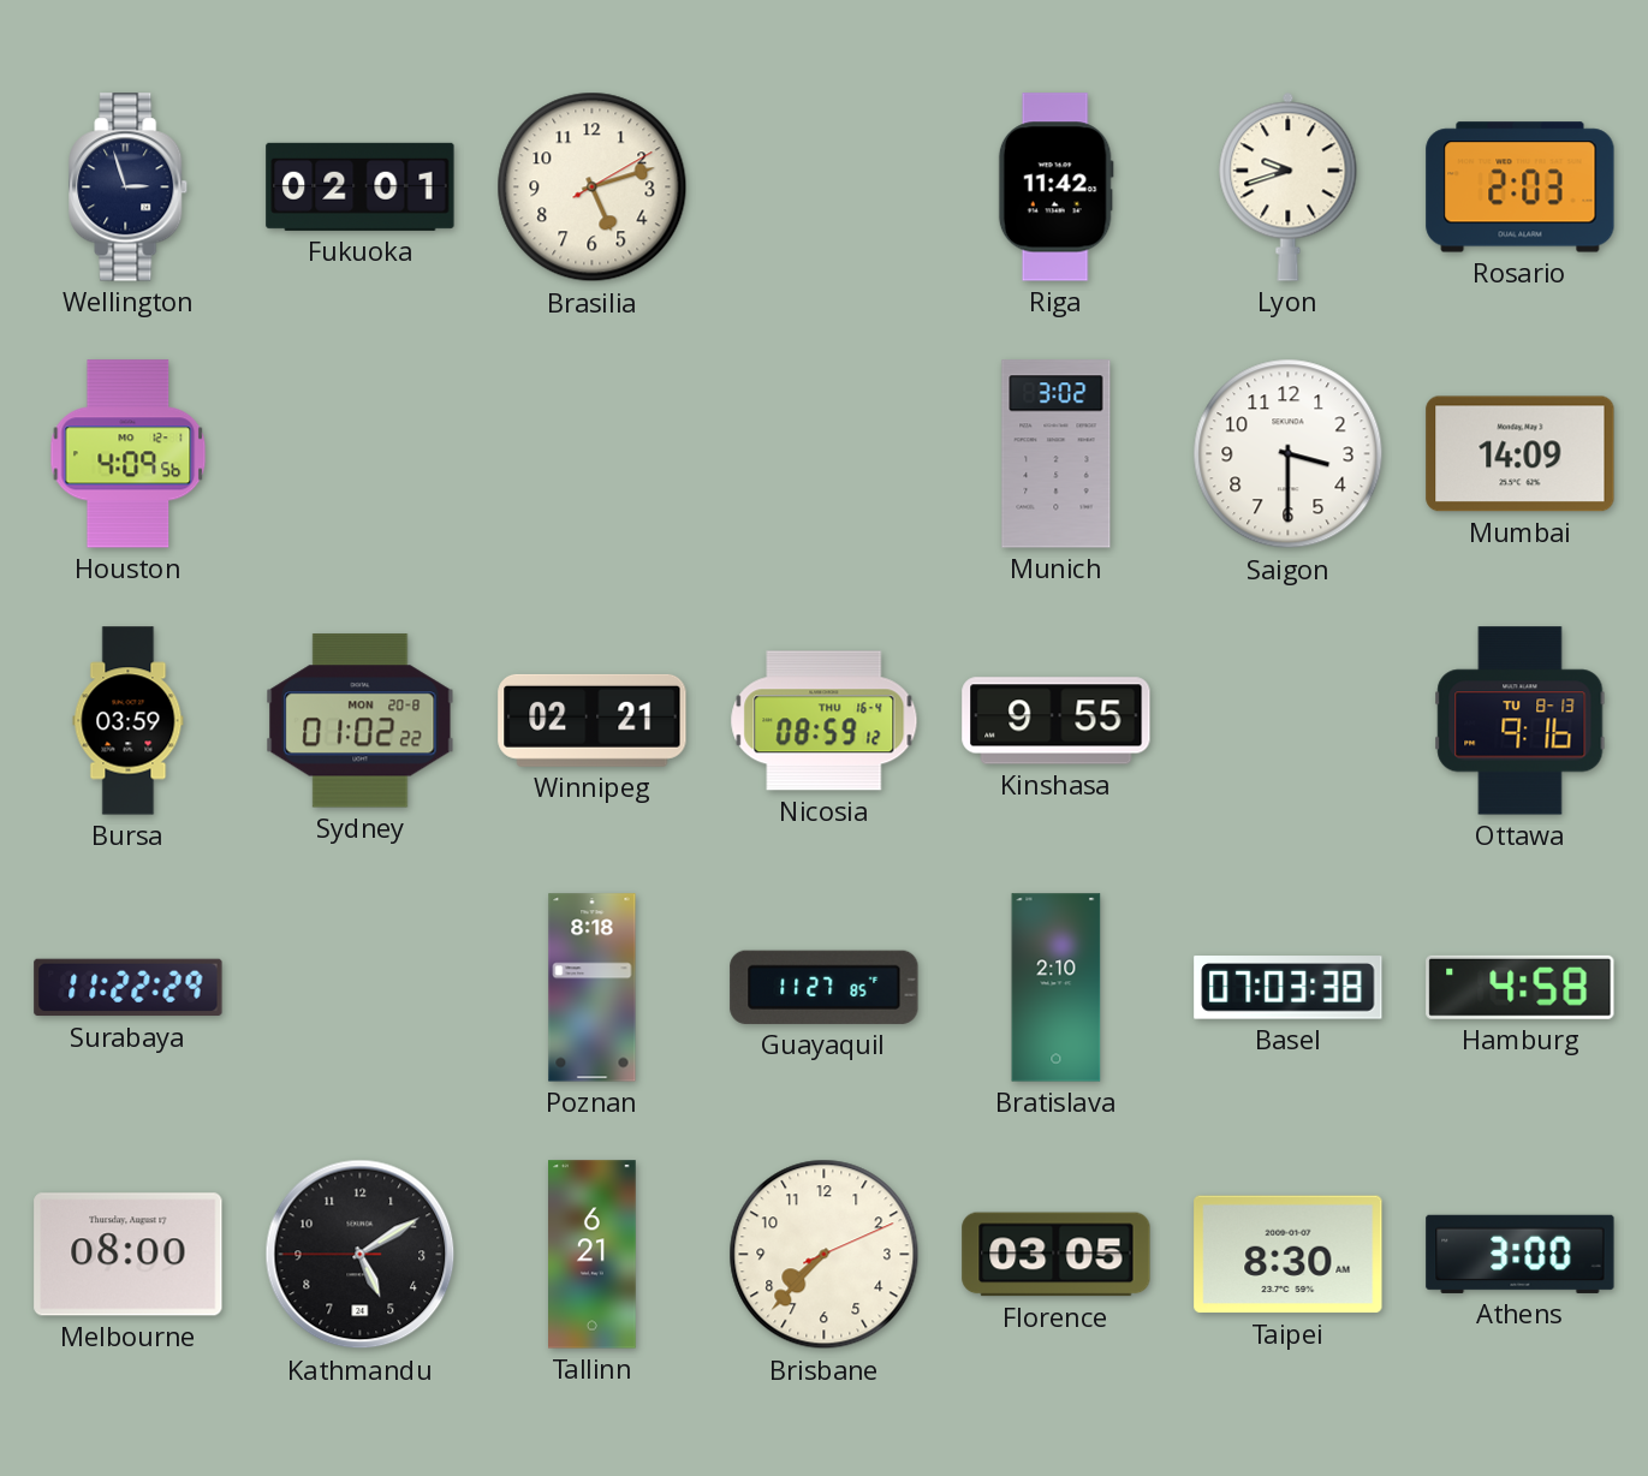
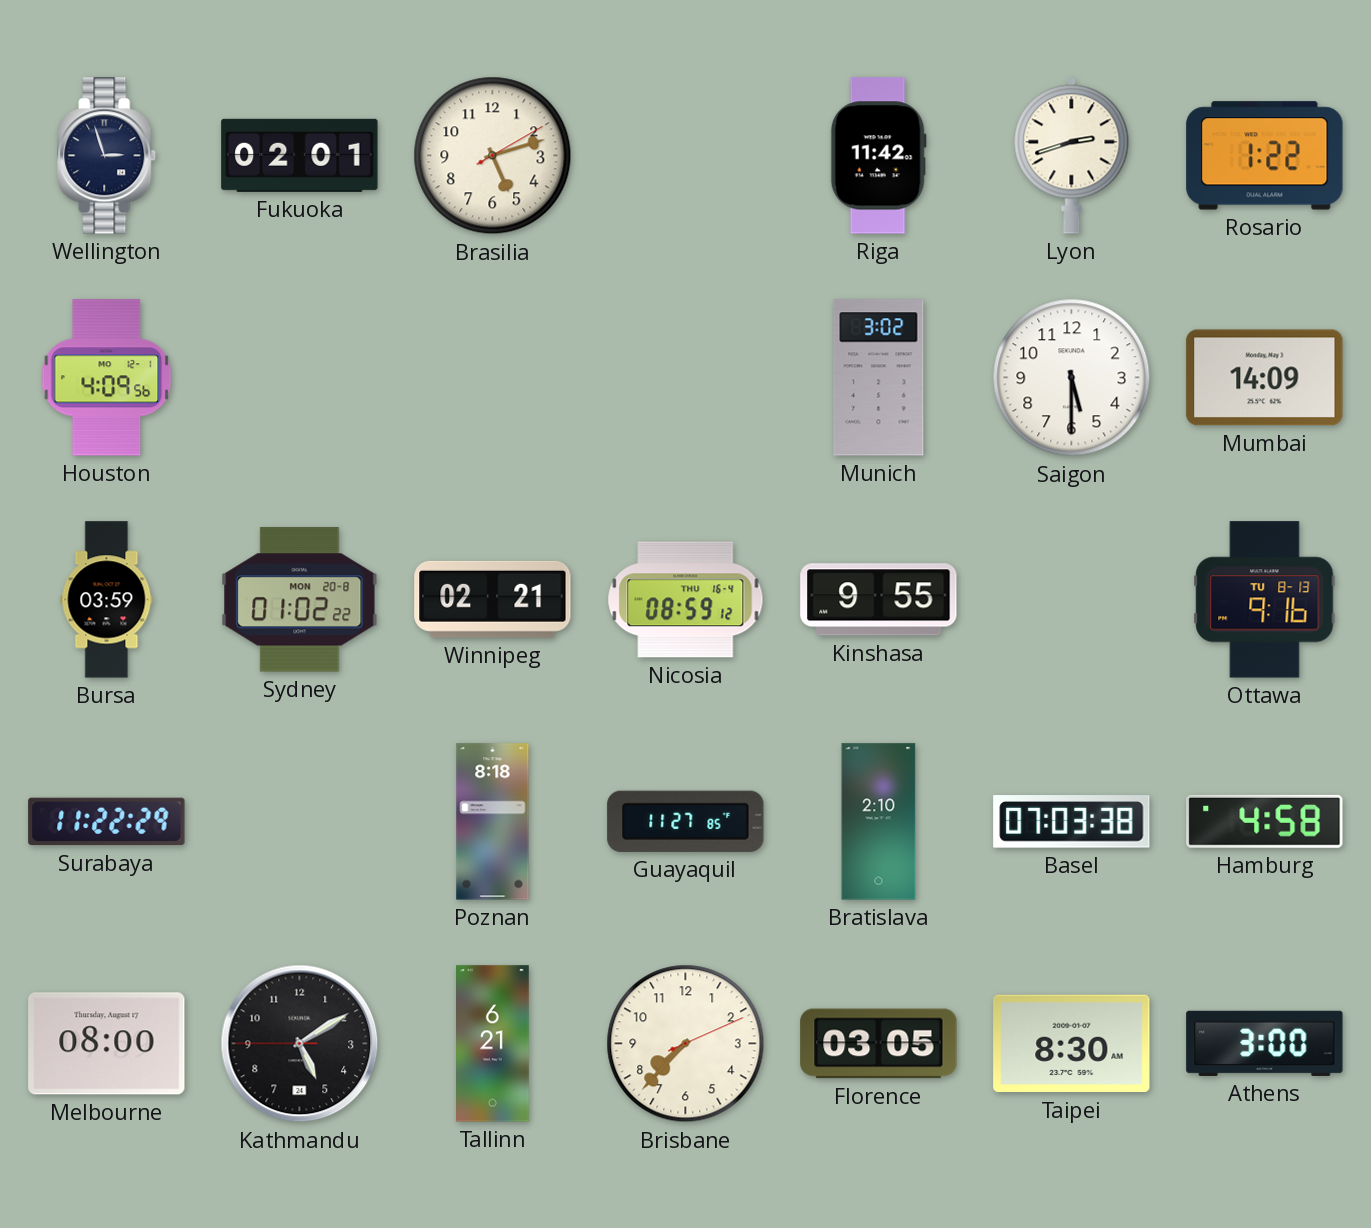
Lyon: 9:42 -> 2:42 (1072, 155)
Rosario: 2:03 -> 1:22 (1265, 156)
Saigon: 3:30 -> 5:30 (1072, 378)
